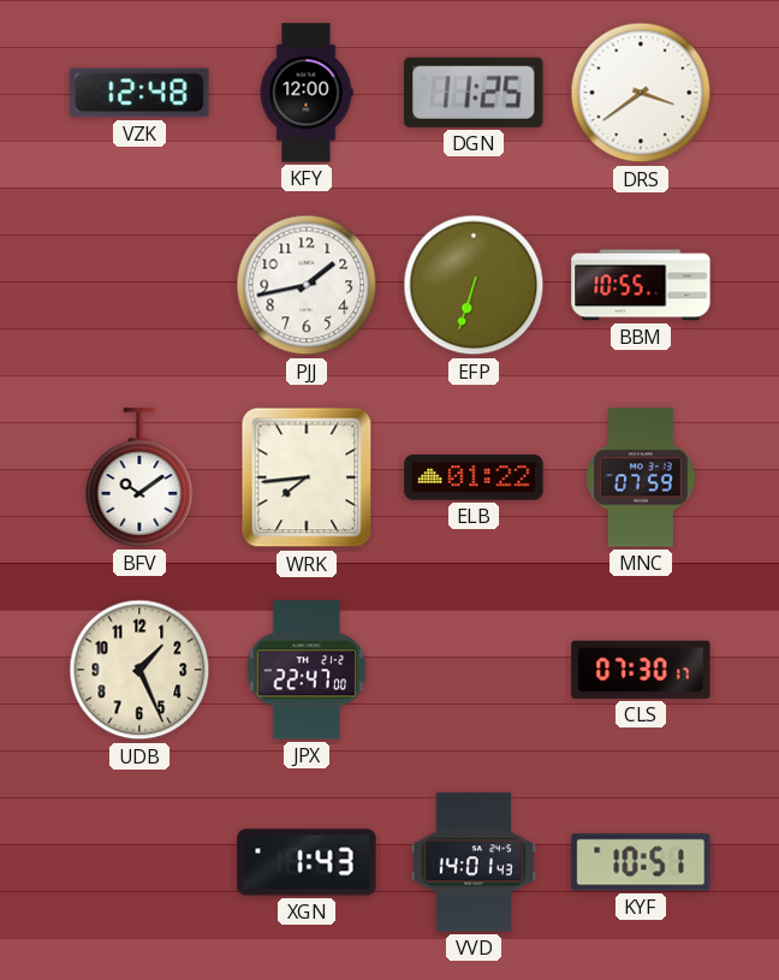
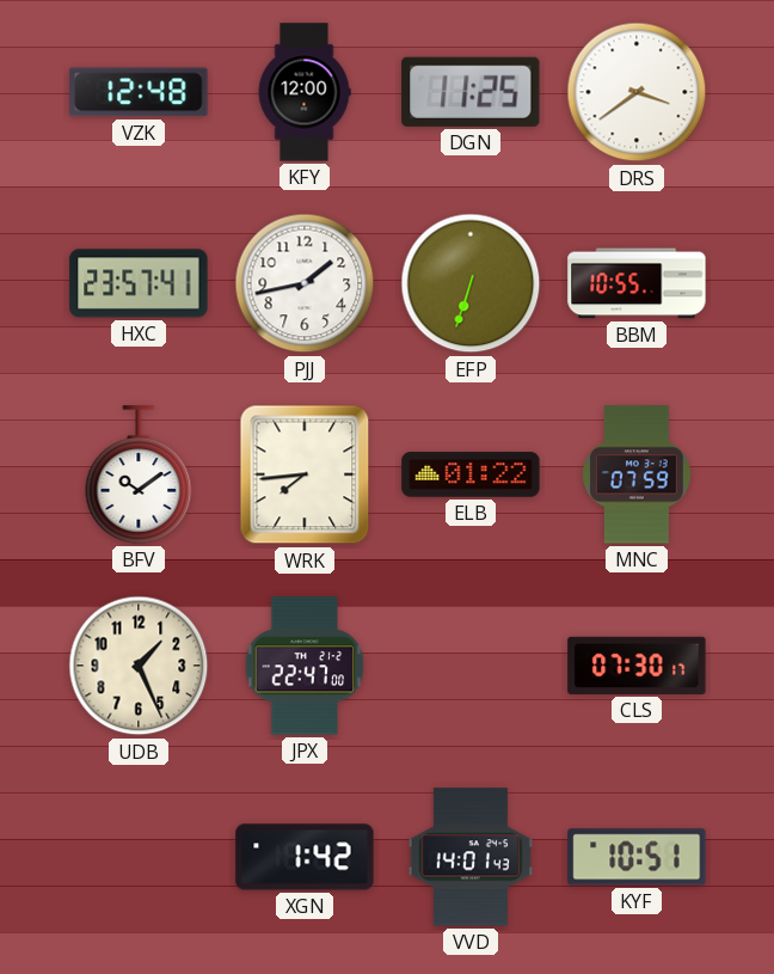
HXC: none -> 23:57 (139, 283)
XGN: 1:43 -> 1:42 (305, 857)
